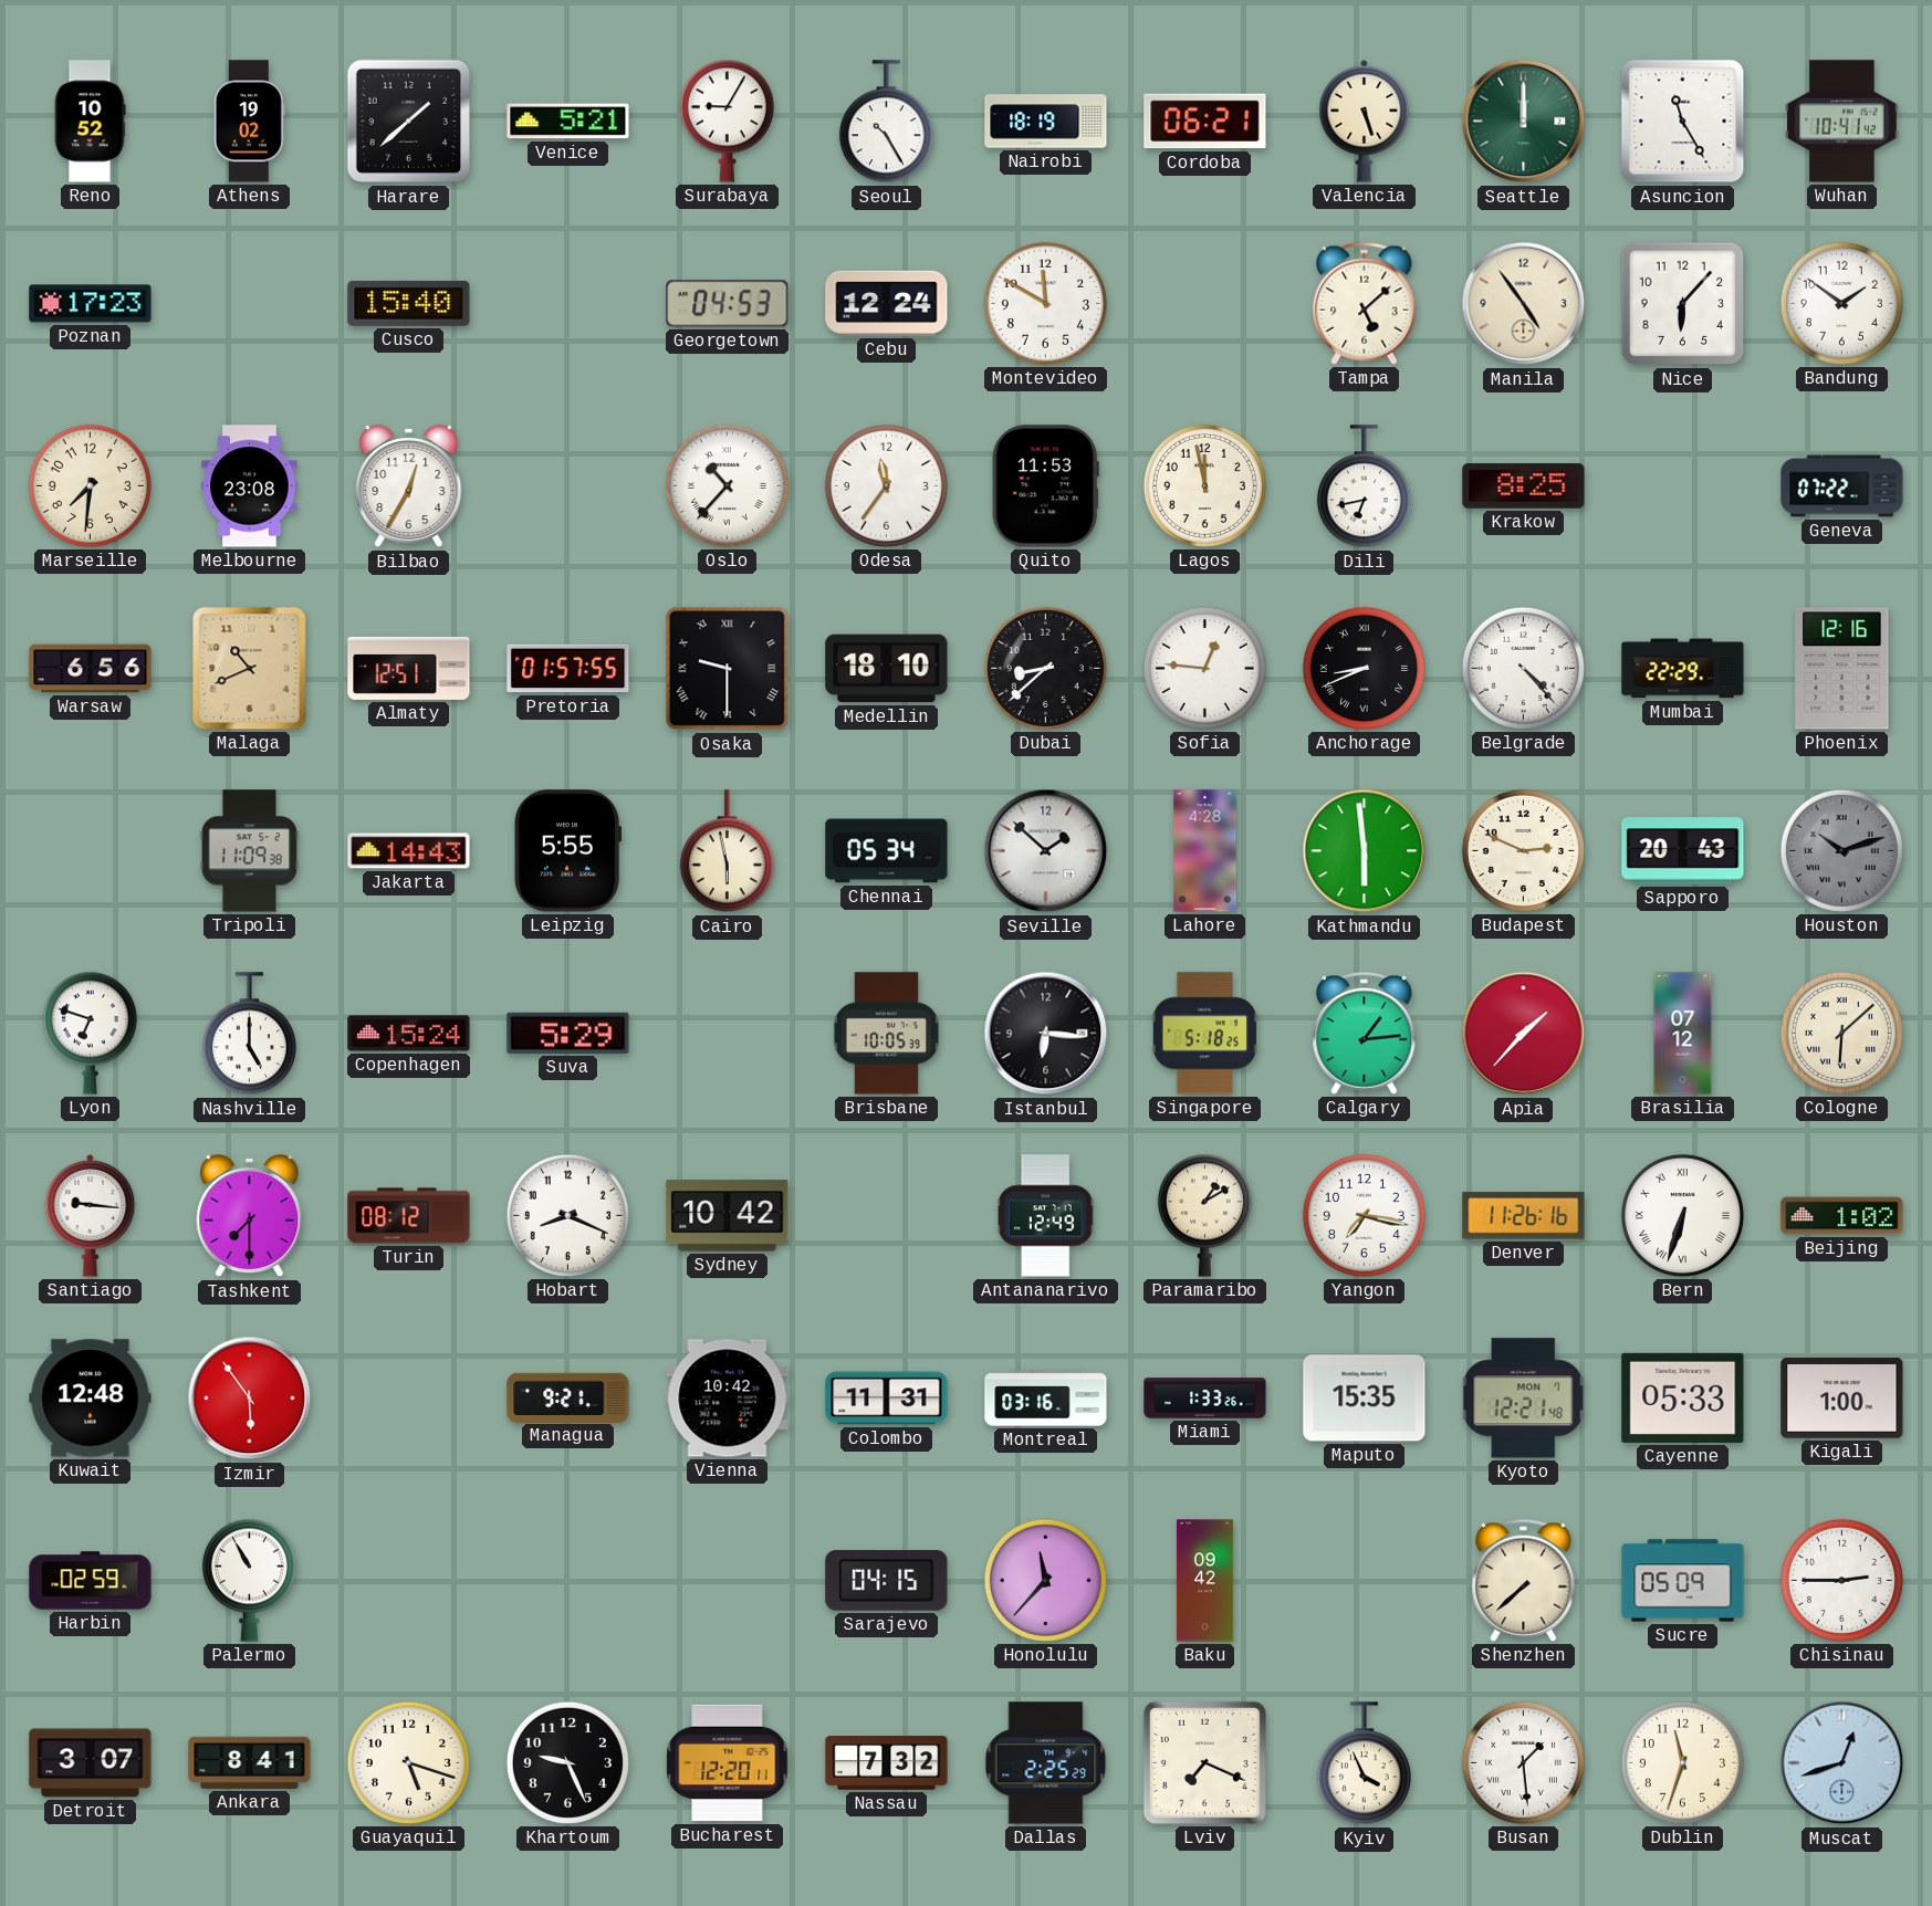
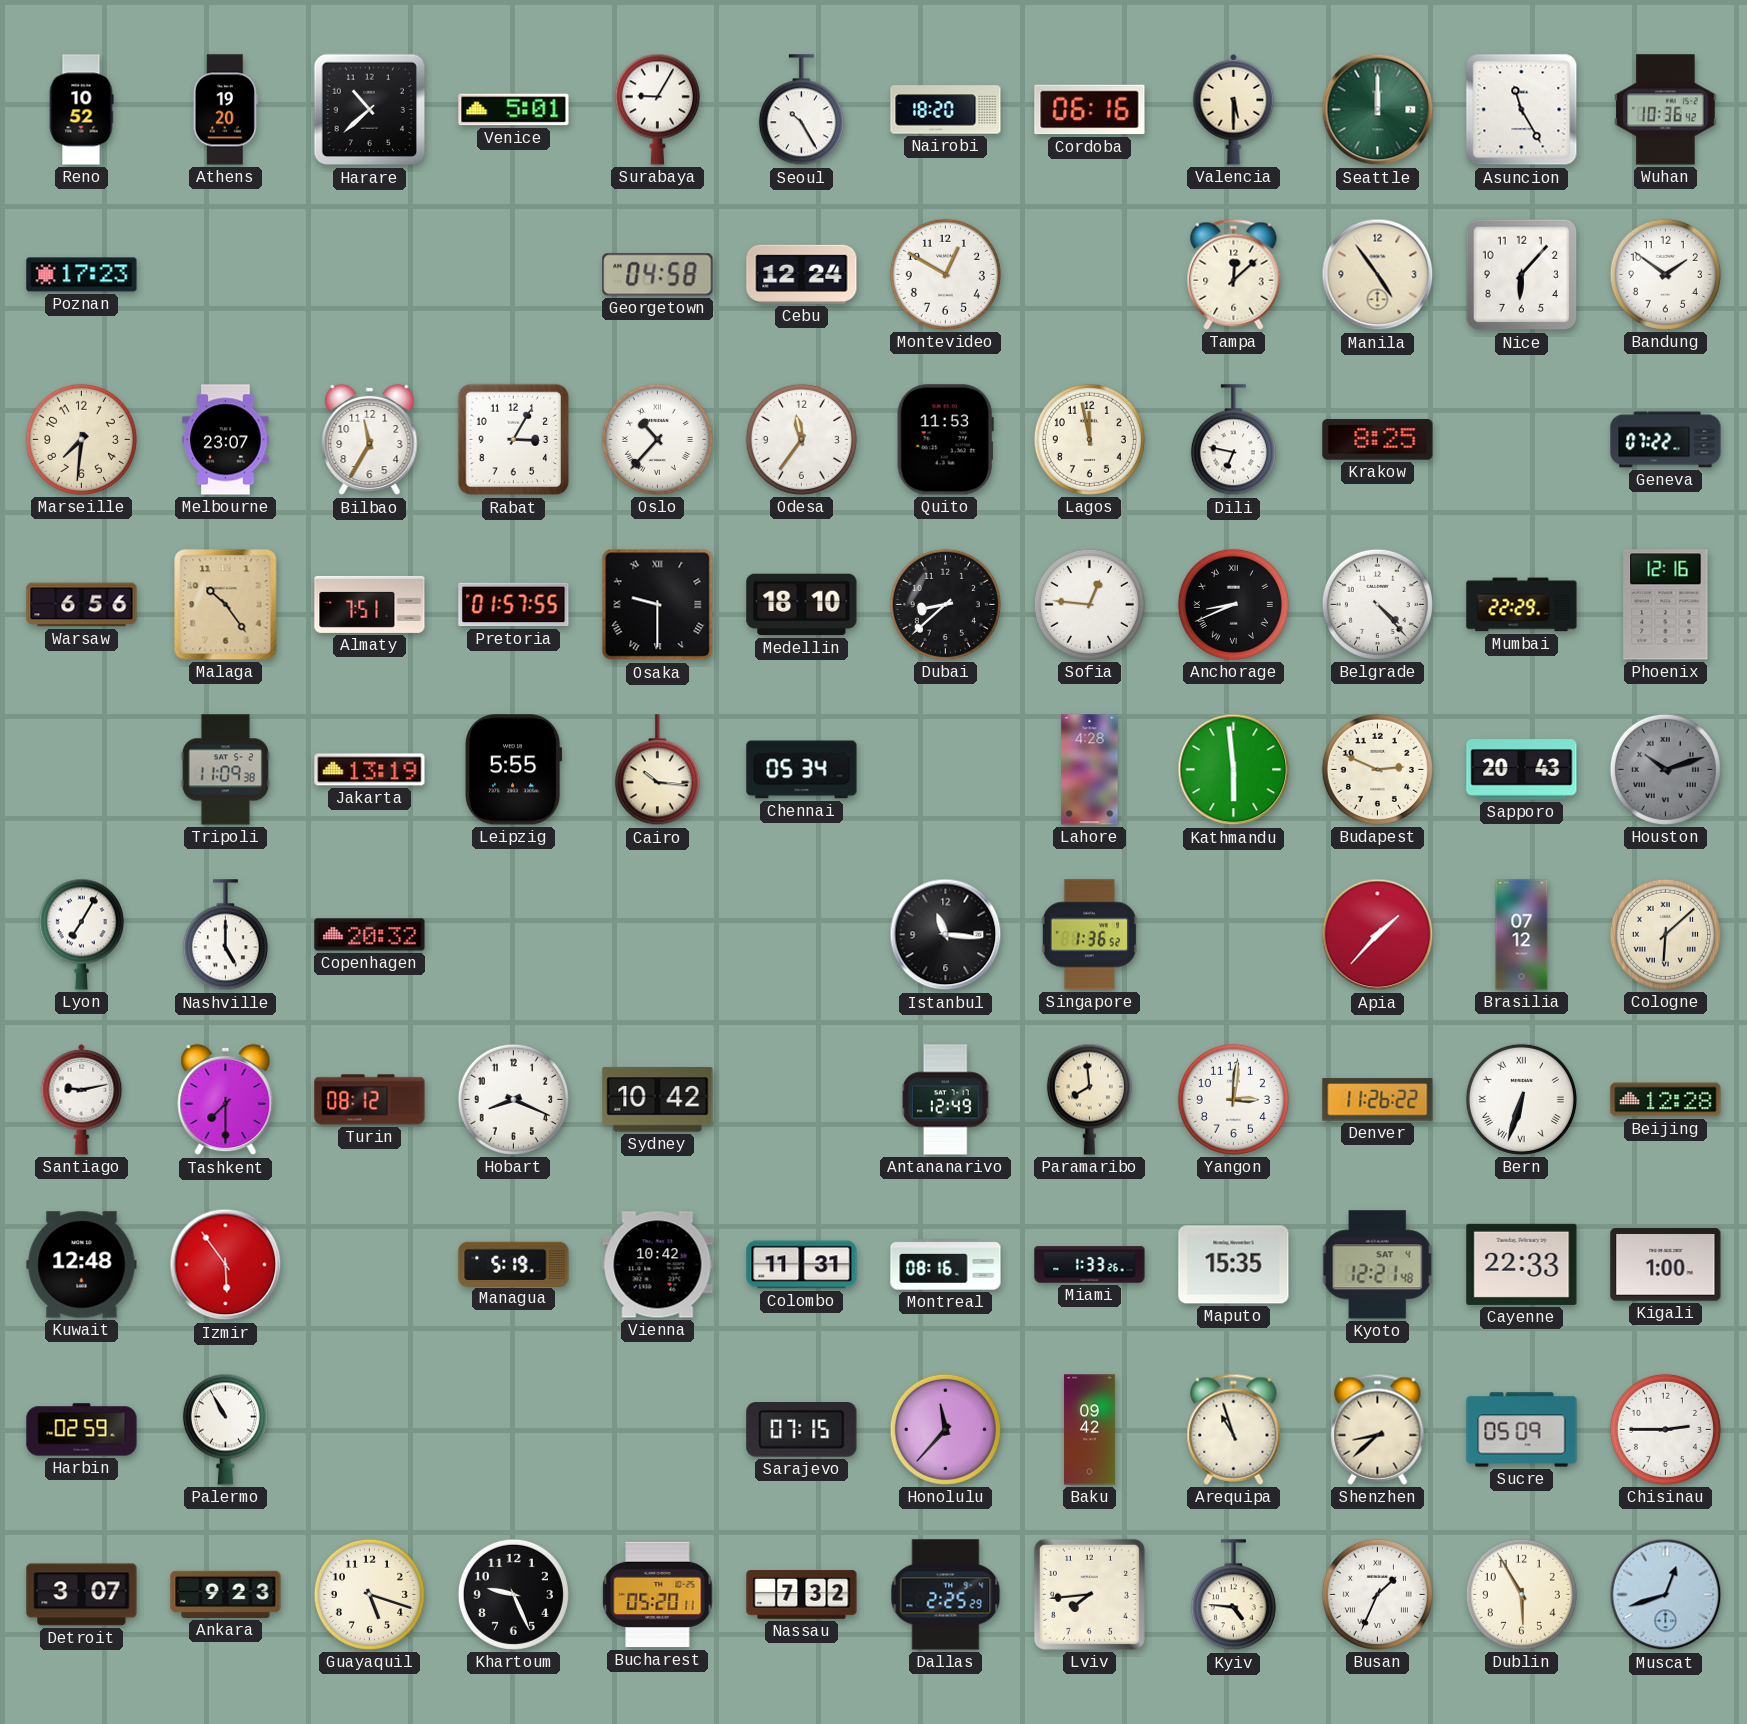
Athens: 19:02 -> 19:20 (225, 110)
Harare: 1:38 -> 10:38 (370, 110)
Venice: 5:21 -> 5:01 (514, 110)
Nairobi: 18:19 -> 18:20 (946, 110)
Cordoba: 06:21 -> 06:16 (1090, 110)
Valencia: 5:27 -> 5:30 (1234, 109)
Wuhan: 10:41 -> 10:36 (1666, 110)
Cusco: 15:40 -> none (409, 303)
Georgetown: 04:53 -> 04:58 (658, 275)
Montevideo: 11:50 -> 12:50 (945, 274)
Tampa: 5:08 -> 12:08 (1234, 274)
Melbourne: 23:08 -> 23:07 (226, 440)
Bilbao: 12:35 -> 11:35 (370, 440)
Rabat: none -> 3:05 (514, 440)
Dili: 6:43 -> 6:47 (1233, 440)
Malaga: 10:41 -> 10:24 (226, 605)
Almaty: 12:51 -> 7:51 (370, 604)
Jakarta: 14:43 -> 13:19 (370, 770)
Cairo: 5:58 -> 10:16 (657, 770)
Seville: 1:52 -> none (1046, 851)
Lyon: 6:48 -> 7:05 (81, 934)
Copenhagen: 15:24 -> 20:32 (370, 935)
Suva: 5:29 -> none (568, 1033)
Brisbane: 10:05 -> none (886, 1034)
Istanbul: 6:16 -> 11:16 (946, 935)
Singapore: 5:18 -> 1:36 (1089, 935)
Calgary: 1:14 -> none (1365, 1033)
Santiago: 9:16 -> 9:13 (82, 1099)
Paramaribo: 1:10 -> 7:59 (1089, 1099)
Yangon: 7:17 -> 3:01 (1233, 1099)
Denver: 11:26:16 -> 11:26:22 (1378, 1100)
Beijing: 1:02 -> 12:28 (1666, 1100)
Managua: 9:21 -> 5:19 (514, 1264)
Montreal: 03:16 -> 08:16 (946, 1265)
Kyoto date: MON 7 -> SAT 4 (1377, 1265)
Cayenne: 05:33 -> 22:33 (1522, 1264)
Sarajevo: 04:15 -> 07:15 (802, 1430)
Arequipa: none -> 10:57 (1234, 1429)
Shenzhen: 7:38 -> 8:38 (1378, 1429)
Ankara: 8:41 -> 9:23 (226, 1594)
Bucharest: 12:20 -> 05:20 (658, 1595)
Lviv: 7:19 -> 7:44 (1089, 1594)
Kyiv: 3:56 -> 4:46 (1233, 1595)
Busan: 1:29 -> 1:34 (1377, 1594)
Dublin: 11:33 -> 5:55 (1521, 1594)
